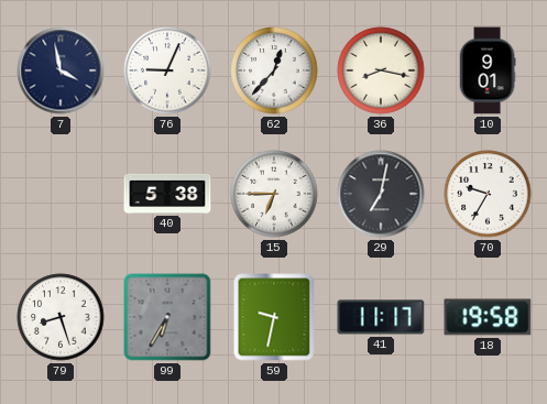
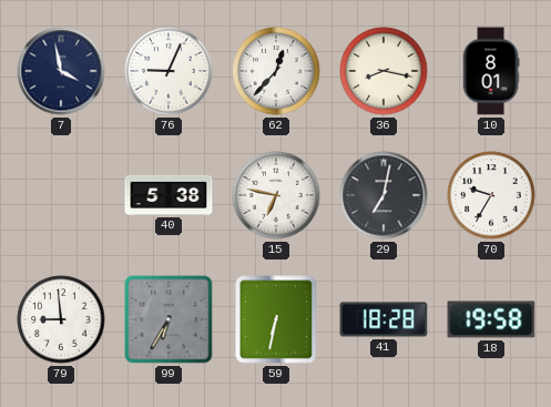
10: 9:01 -> 8:01 (491, 71)
15: 6:45 -> 6:47 (276, 195)
79: 8:27 -> 8:59 (61, 319)
59: 9:32 -> 6:32 (276, 319)
41: 11:17 -> 18:28 (384, 319)
